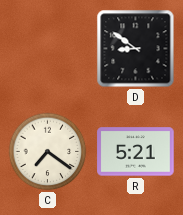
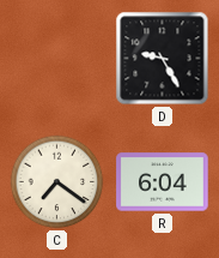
D: 8:51 -> 9:25 (163, 59)
R: 5:21 -> 6:04 (163, 182)
